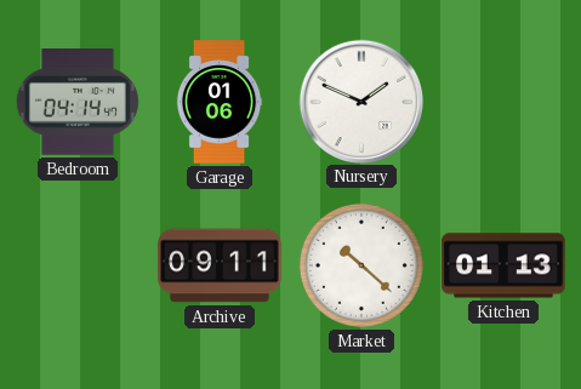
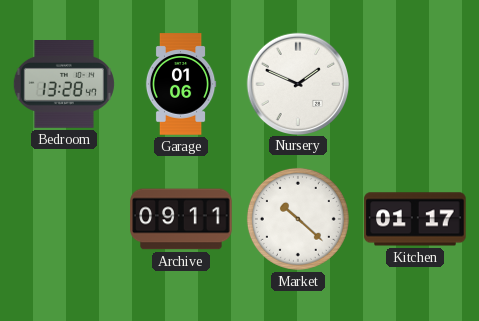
Bedroom: 04:14 -> 13:28 (64, 85)
Kitchen: 01:13 -> 01:17 (415, 219)
